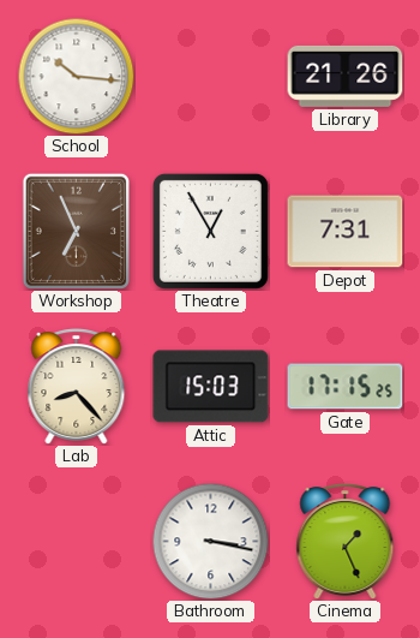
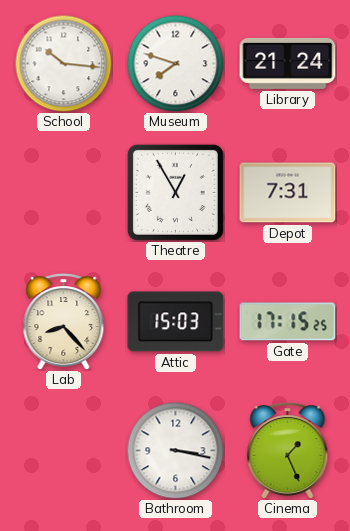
Museum: none -> 7:48 (175, 63)
Library: 21:26 -> 21:24 (288, 63)
Workshop: 6:56 -> none (76, 231)
